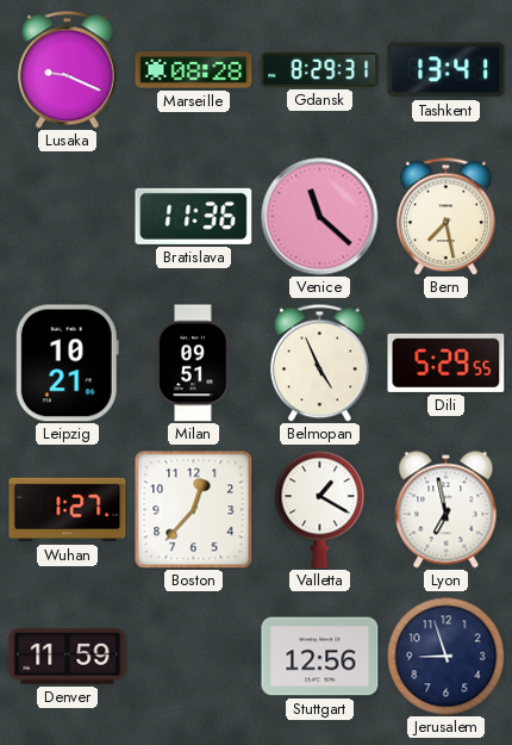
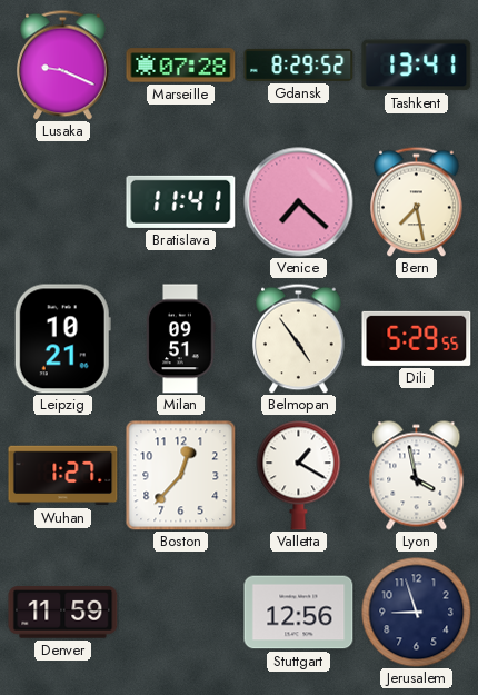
Marseille: 08:28 -> 07:28 (181, 66)
Gdansk: 8:29:31 -> 8:29:52 (299, 64)
Bratislava: 11:36 -> 11:41 (181, 201)
Venice: 11:22 -> 7:22 (299, 202)
Belmopan: 4:56 -> 4:54 (299, 338)
Lyon: 6:58 -> 3:58 (417, 476)
